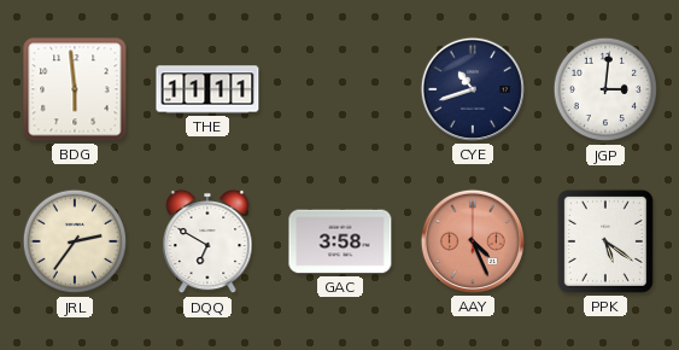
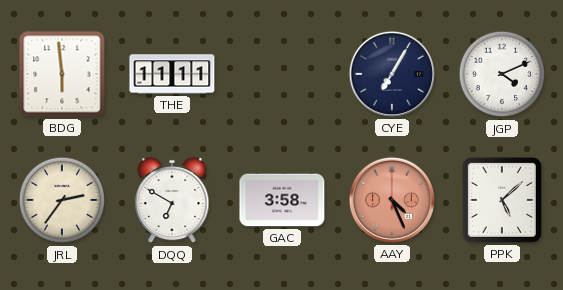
CYE: 10:42 -> 7:05 (392, 74)
JGP: 3:01 -> 4:11 (502, 74)
PPK: 5:21 -> 5:08 (502, 200)
